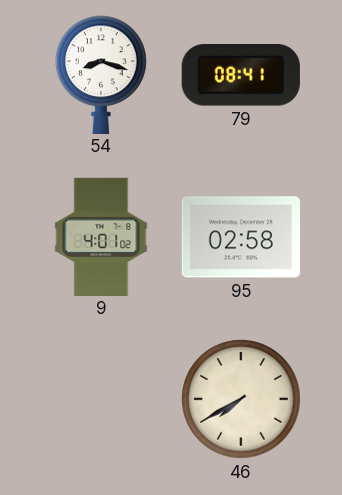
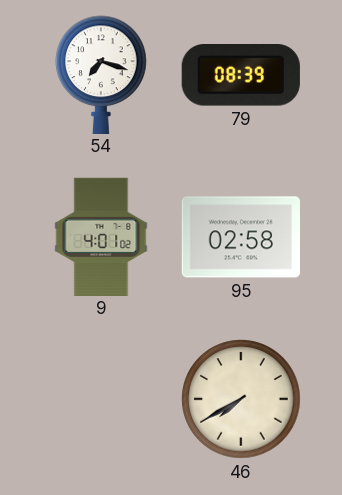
54: 8:18 -> 7:18 (101, 74)
79: 08:41 -> 08:39 (241, 76)
